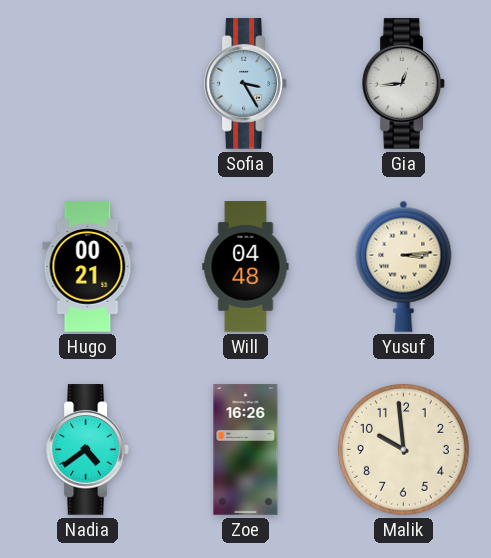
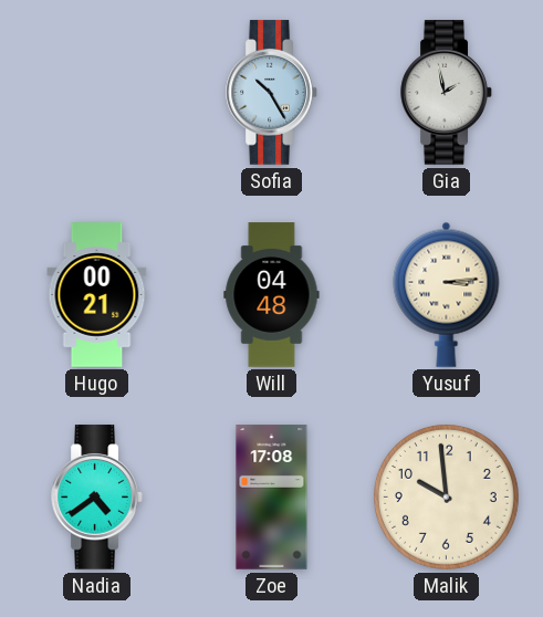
Sofia: 3:25 -> 10:25 (272, 93)
Gia: 12:44 -> 1:58 (447, 93)
Zoe: 16:26 -> 17:08 (272, 498)
